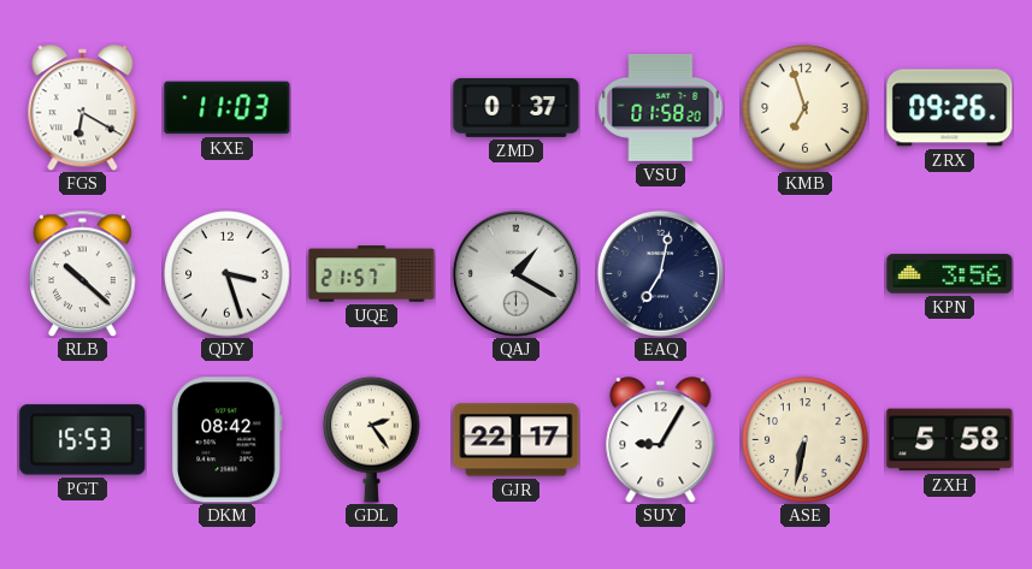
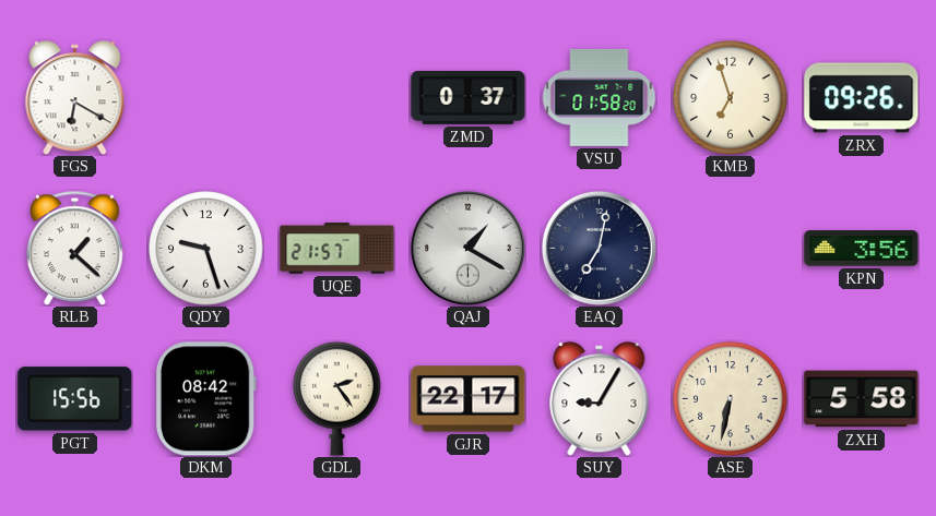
KXE: 11:03 -> none (228, 108)
RLB: 10:22 -> 1:22 (75, 248)
QDY: 3:27 -> 9:27 (206, 249)
PGT: 15:53 -> 15:56 (75, 399)
